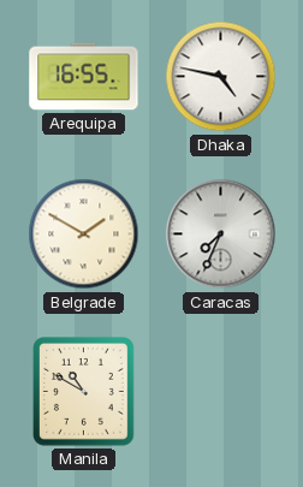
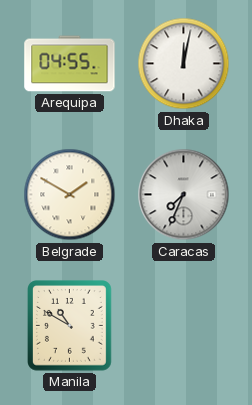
Arequipa: 16:55 -> 04:55 (70, 64)
Dhaka: 4:47 -> 12:02 (184, 64)
